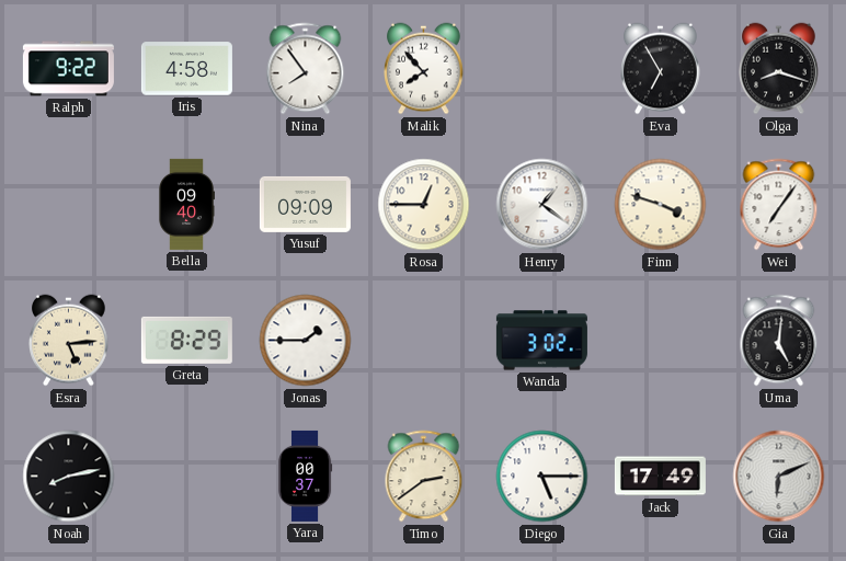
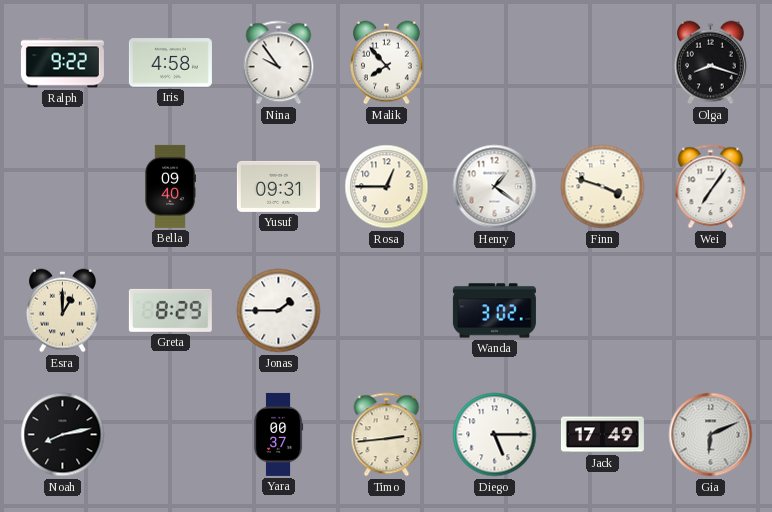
Nina: 7:54 -> 9:54 (279, 63)
Eva: 6:55 -> none (661, 69)
Yusuf: 09:09 -> 09:31 (278, 186)
Esra: 5:14 -> 1:00 (63, 311)
Uma: 5:01 -> none (779, 341)
Timo: 2:39 -> 2:44 (387, 435)
